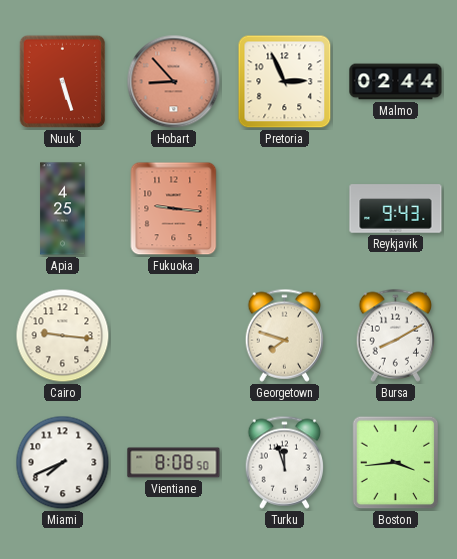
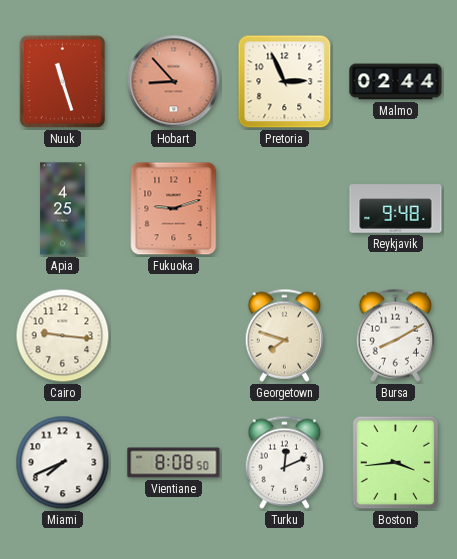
Nuuk: 5:27 -> 11:27 (63, 82)
Fukuoka: 9:16 -> 9:12 (174, 209)
Reykjavik: 9:43 -> 9:48 (396, 209)
Turku: 11:57 -> 12:11 (285, 462)
